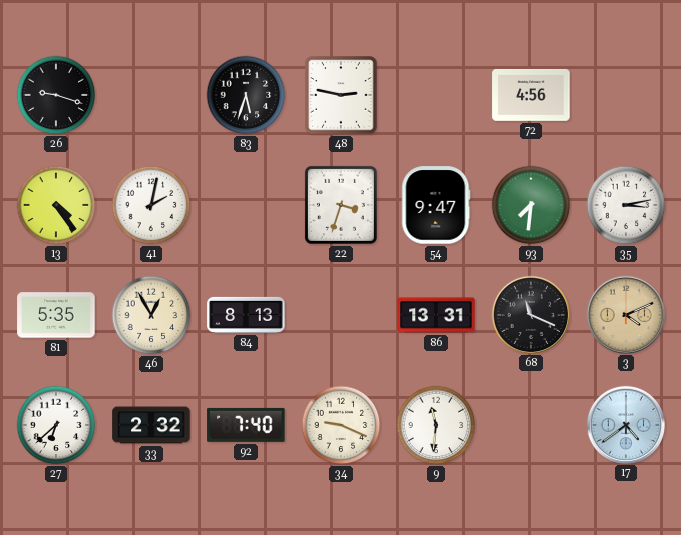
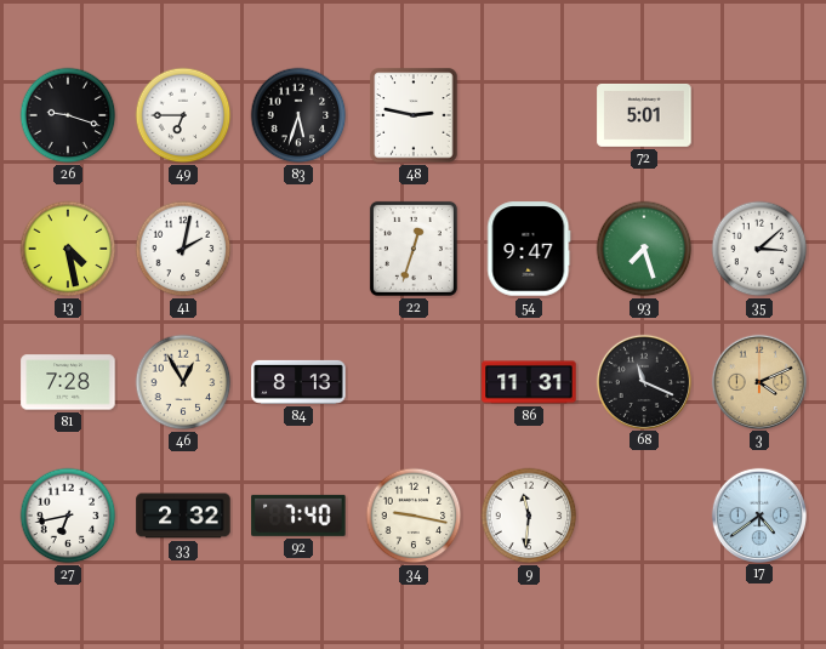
49: none -> 6:45 (183, 115)
72: 4:56 -> 5:01 (644, 115)
13: 4:24 -> 4:28 (68, 249)
22: 3:33 -> 12:33 (414, 249)
93: 7:31 -> 7:27 (644, 249)
35: 3:13 -> 3:08 (759, 249)
81: 5:35 -> 7:28 (68, 382)
86: 13:31 -> 11:31 (529, 382)
27: 6:38 -> 6:43 (68, 516)
34: 9:19 -> 9:17 (414, 516)
